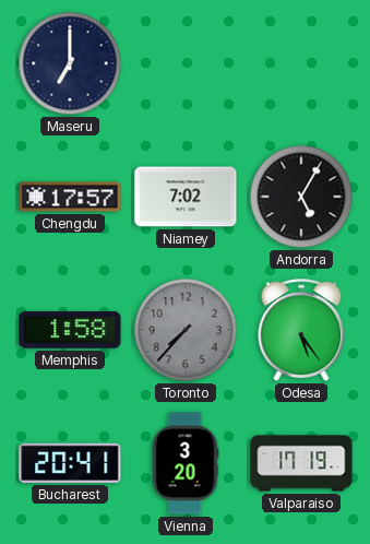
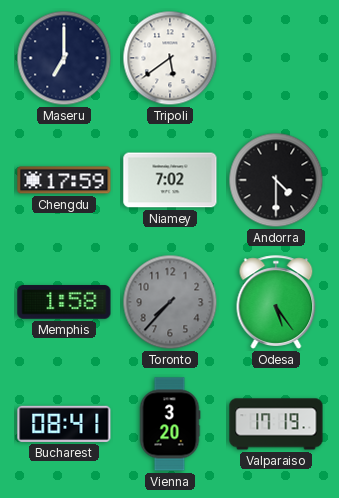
Tripoli: none -> 5:39 (170, 58)
Chengdu: 17:57 -> 17:59 (64, 180)
Andorra: 5:05 -> 4:30 (276, 180)
Bucharest: 20:41 -> 08:41 (64, 424)
